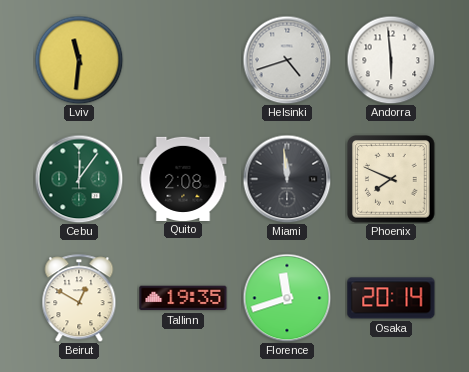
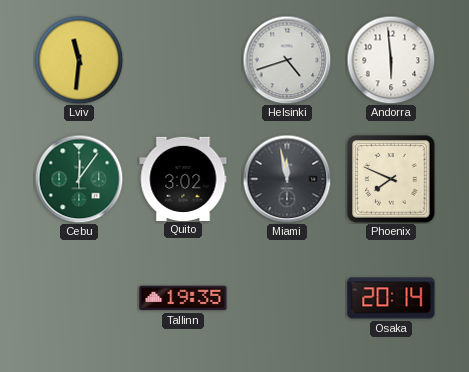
Quito: 2:08 -> 3:02 (183, 178)
Miami: 11:59 -> 11:58 (287, 179)
Beirut: 12:50 -> none (79, 298)
Florence: 11:42 -> none (287, 298)
